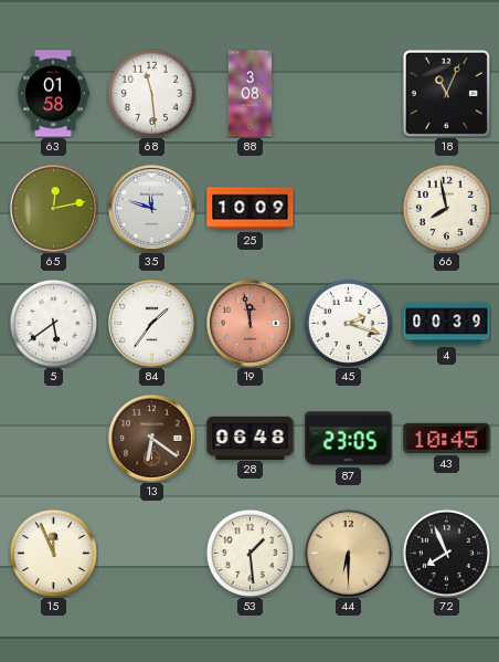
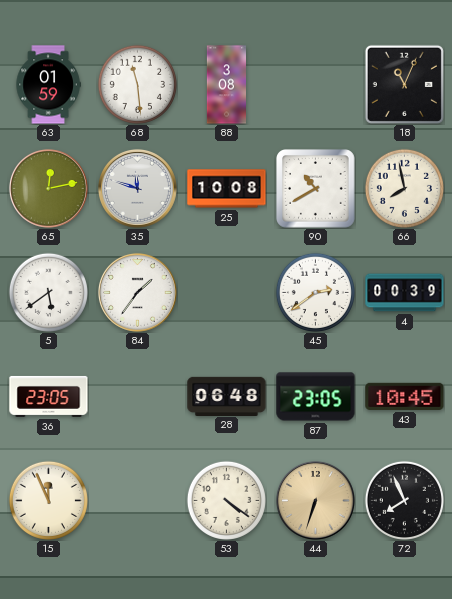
63: 01:58 -> 01:59 (48, 85)
25: 10:09 -> 10:08 (227, 189)
90: none -> 10:40 (316, 189)
19: 11:58 -> none (250, 323)
45: 2:18 -> 2:39 (315, 292)
36: none -> 23:05 (49, 396)
13: 6:21 -> none (151, 438)
53: 1:29 -> 4:21 (226, 500)
44: 6:30 -> 6:33 (315, 500)
